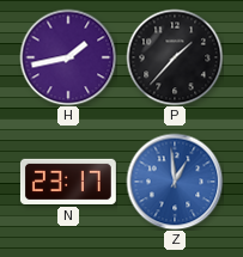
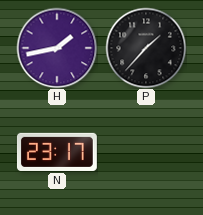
Z: 12:59 -> none (175, 182)
